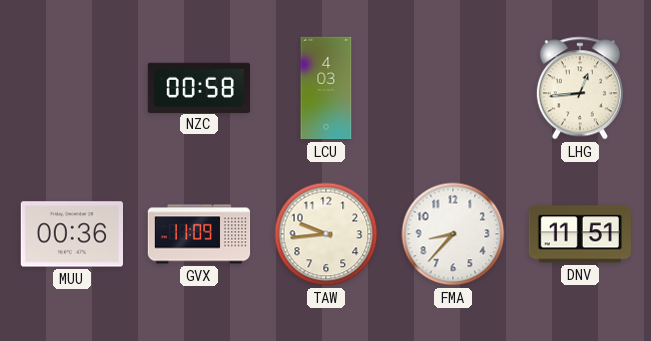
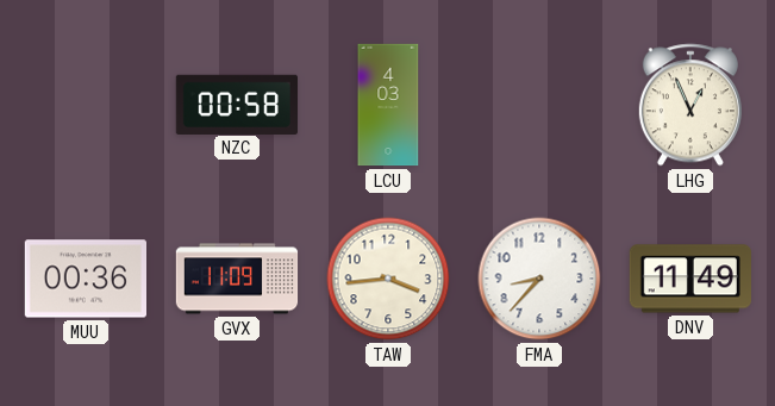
LHG: 12:44 -> 12:56 (690, 105)
TAW: 9:44 -> 3:44 (388, 279)
DNV: 11:51 -> 11:49 (689, 279)
